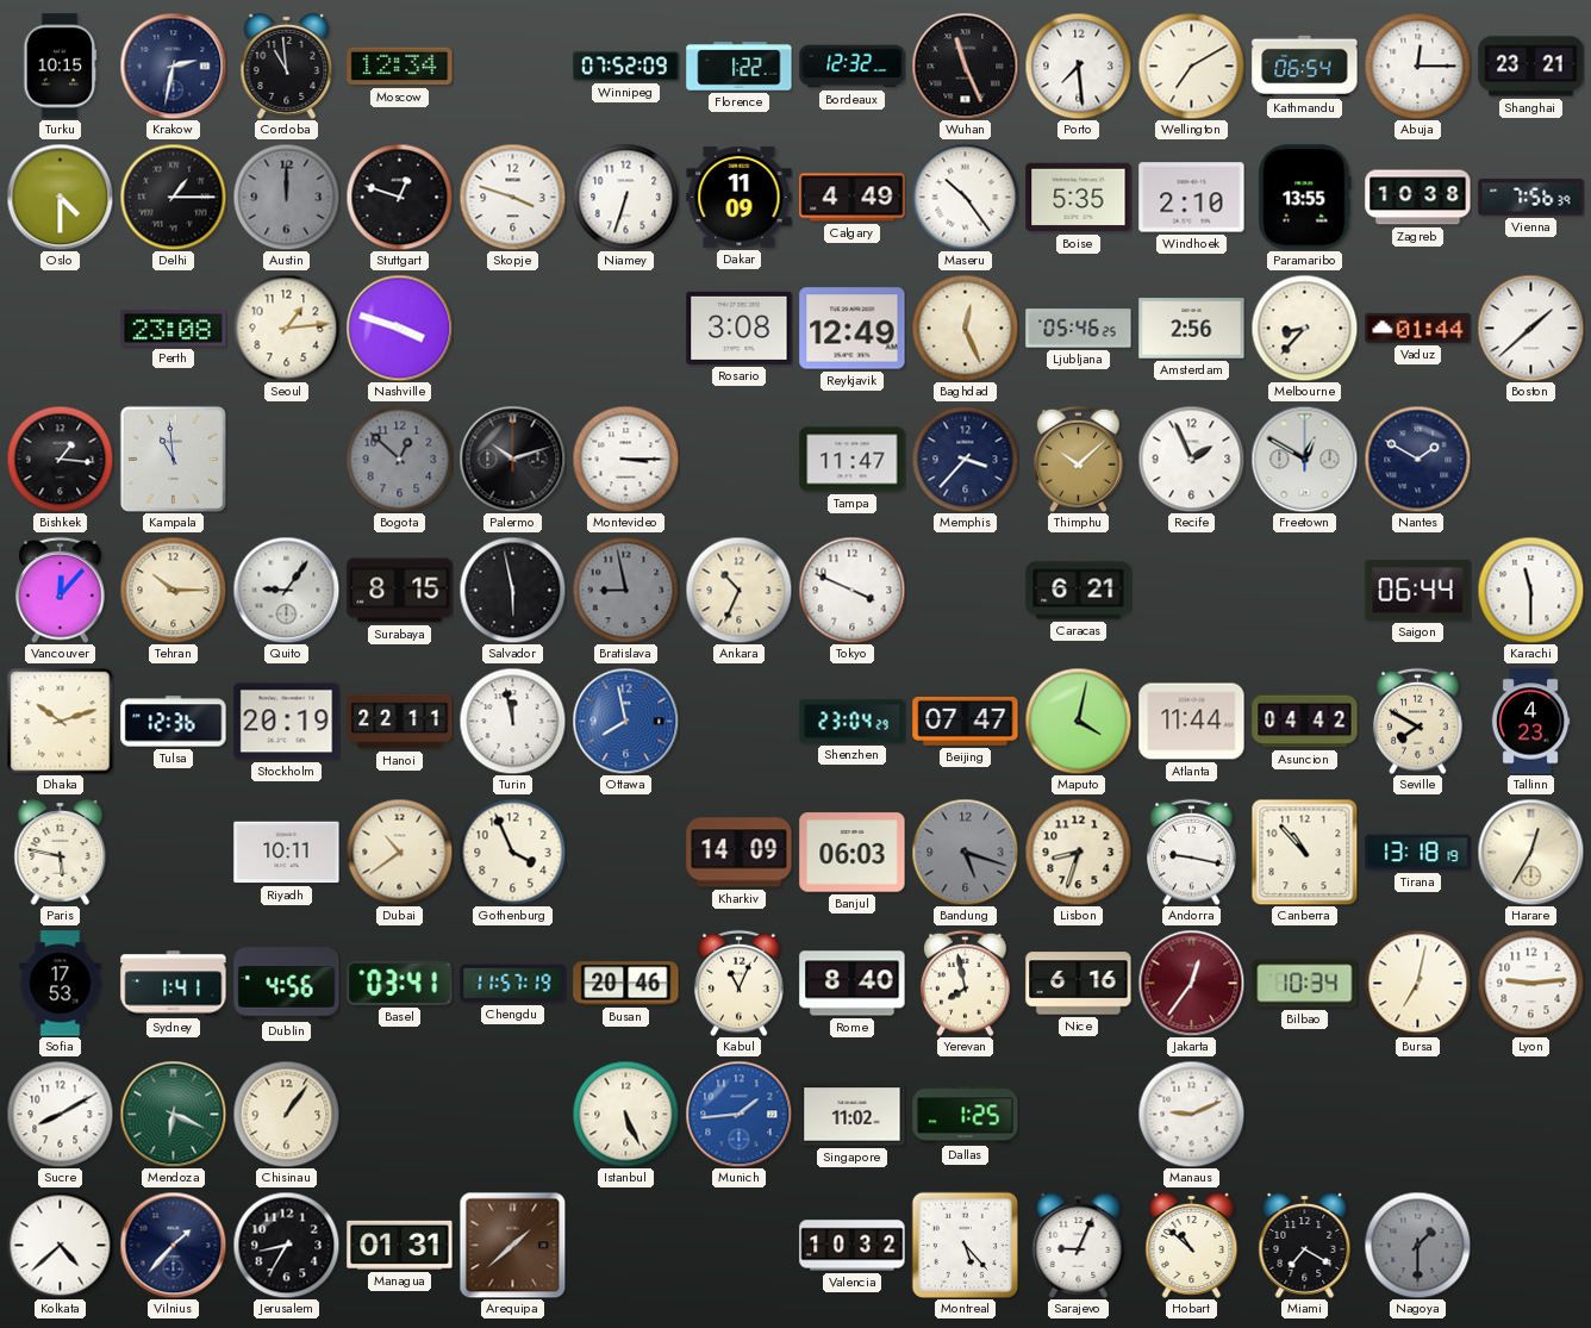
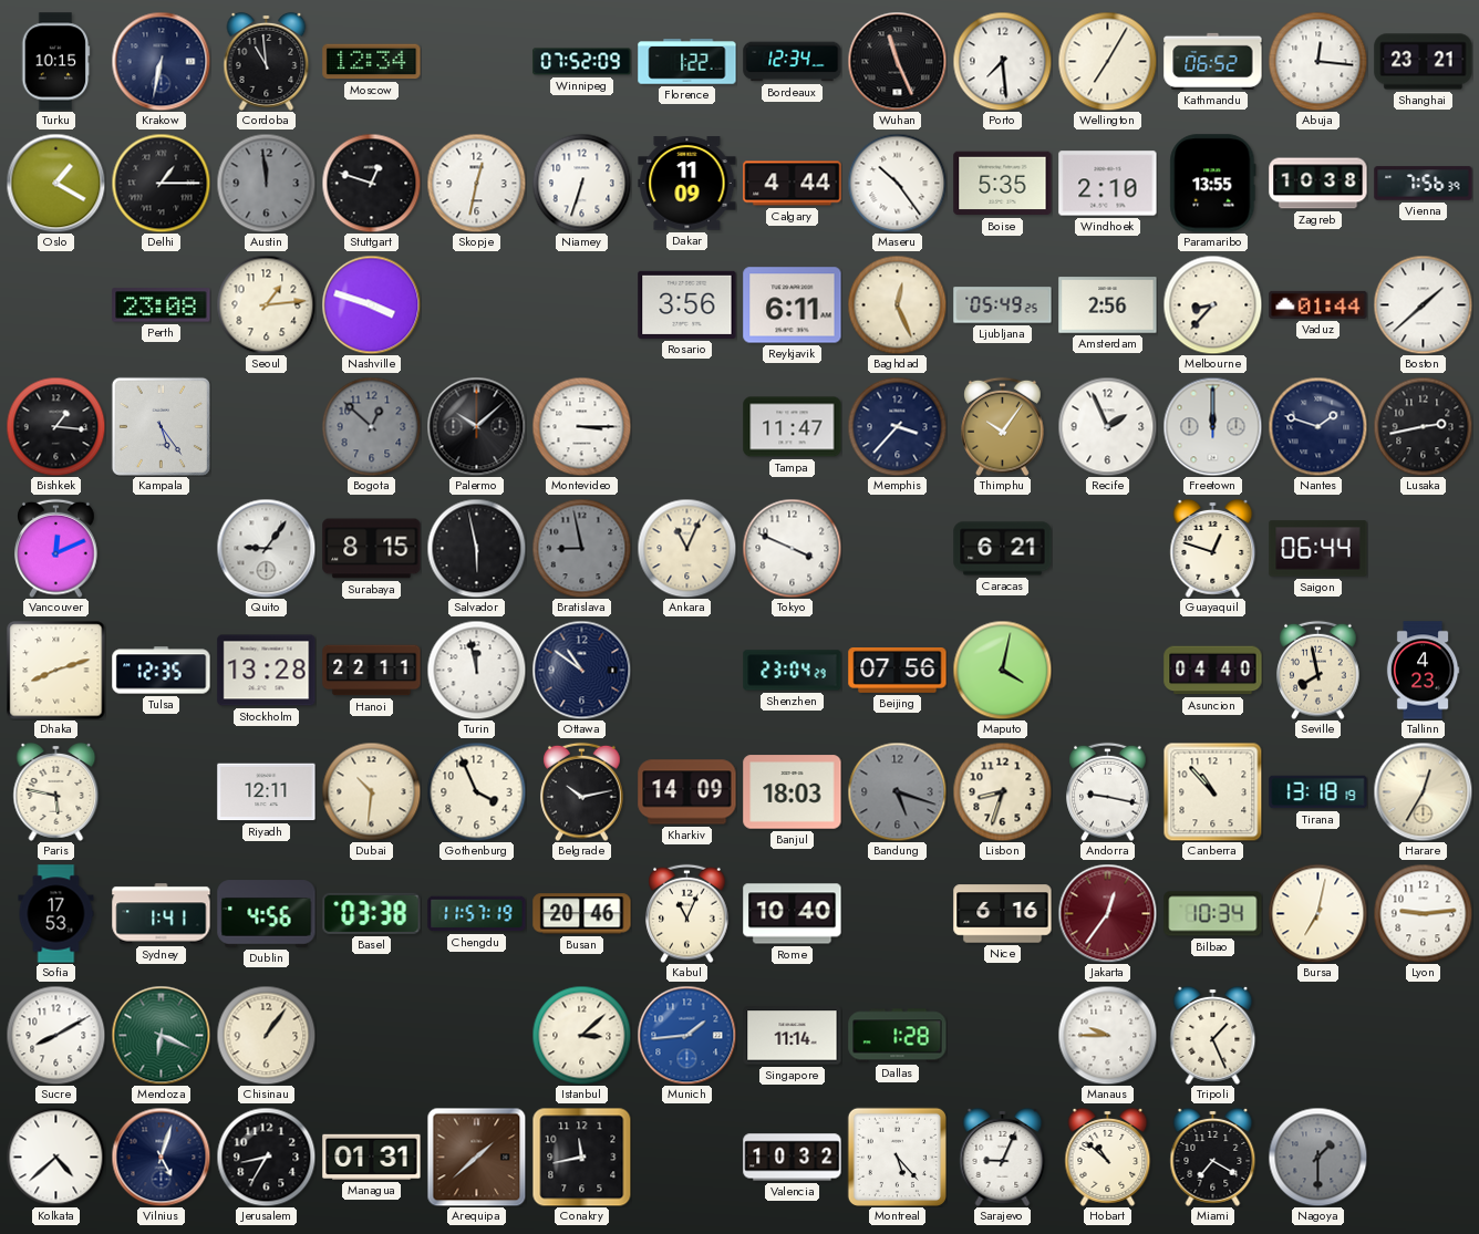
Krakow: 2:32 -> 6:32 (161, 61)
Bordeaux: 12:32 -> 12:34 (793, 62)
Wellington: 7:10 -> 7:05 (1107, 61)
Kathmandu: 06:54 -> 06:52 (1213, 61)
Abuja: 12:15 -> 12:16 (1317, 61)
Oslo: 4:30 -> 1:20 (55, 183)
Austin: 12:00 -> 11:59 (266, 183)
Skopje: 3:48 -> 12:32 (476, 183)
Calgary: 4:49 -> 4:44 (793, 184)
Rosario: 3:08 -> 3:56 (687, 304)
Reykjavik: 12:49 -> 6:11 (793, 305)
Ljubljana: 05:46 -> 05:49 (1003, 305)
Kampala: 10:59 -> 5:24 (161, 426)
Palermo: 10:12 -> 10:08 (476, 426)
Thimphu: 10:08 -> 10:06 (1003, 426)
Freetown: 12:50 -> 12:00 (1212, 426)
Nantes: 1:50 -> 1:48 (1317, 426)
Lusaka: none -> 2:43 (1423, 426)
Vancouver: 12:07 -> 12:11 (56, 548)
Tehran: 10:15 -> none (173, 590)
Ankara: 10:34 -> 11:04 (686, 548)
Guayaquil: none -> 12:48 (1213, 548)
Karachi: 11:30 -> none (1530, 590)
Dhaka: 10:12 -> 8:12 (55, 670)
Tulsa: 12:36 -> 12:35 (162, 671)
Stockholm: 20:19 -> 13:28 (267, 671)
Ottawa: 7:58 -> 10:51 (581, 670)
Ottawa dial: blue -> navy (581, 670)
Beijing: 07:47 -> 07:56 (898, 671)
Atlanta: 11:44 -> none (1192, 722)
Asuncion: 04:42 -> 04:40 (1213, 671)
Seville: 7:50 -> 7:58 (1318, 670)
Riyadh: 10:11 -> 12:11 (267, 792)
Dubai: 10:39 -> 10:31 (371, 791)
Belgrade: none -> 10:13 (582, 791)
Banjul: 06:03 -> 18:03 (793, 792)
Basel: 03:41 -> 03:38 (372, 913)
Rome: 8:40 -> 10:40 (793, 914)
Yerevan: 7:58 -> none (966, 983)
Istanbul: 5:26 -> 3:08 (581, 1035)
Singapore: 11:02 -> 11:14 (793, 1036)
Dallas: 1:25 -> 1:28 (898, 1036)
Manaus: 9:11 -> 9:45 (1107, 1035)
Tripoli: none -> 1:26 (1213, 1035)
Vilnius: 1:37 -> 5:03 (161, 1157)
Conakry: none -> 11:43 (581, 1157)
